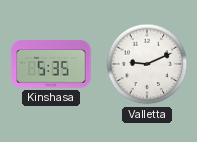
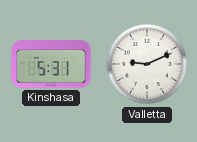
Kinshasa: 5:35 -> 5:31 (51, 64)
